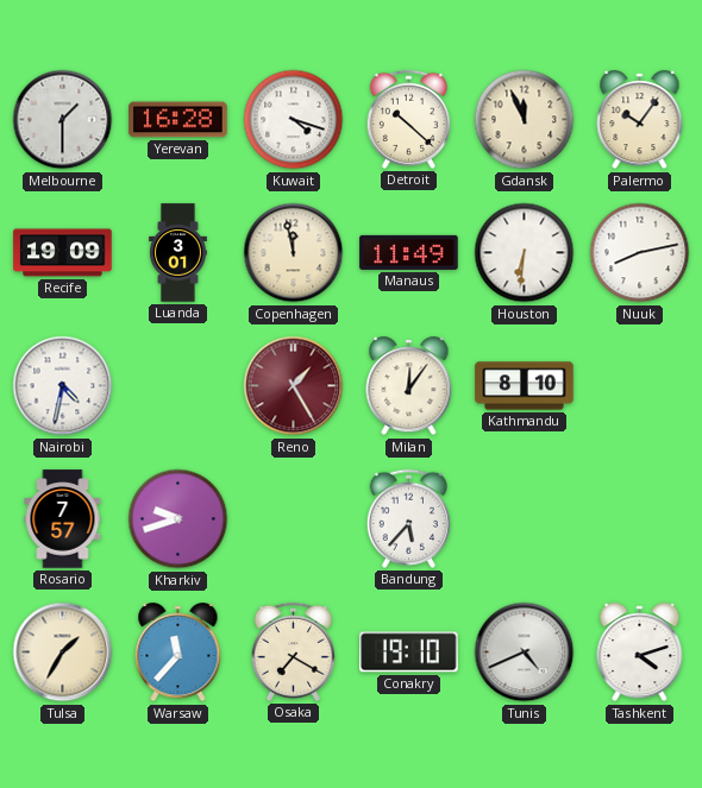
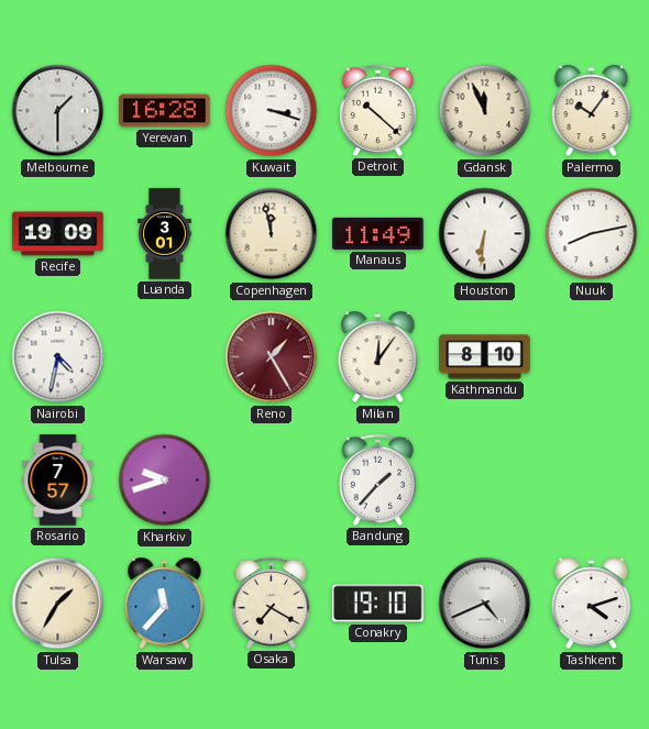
Kuwait: 4:18 -> 3:18 (272, 111)
Bandung: 5:37 -> 1:37 (377, 479)
